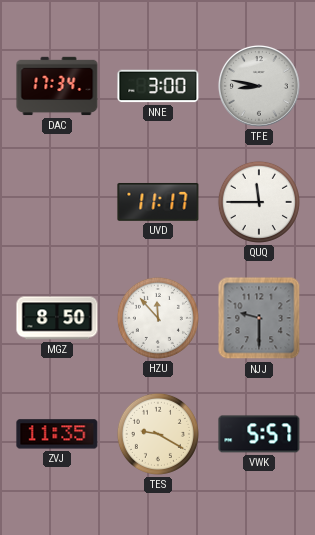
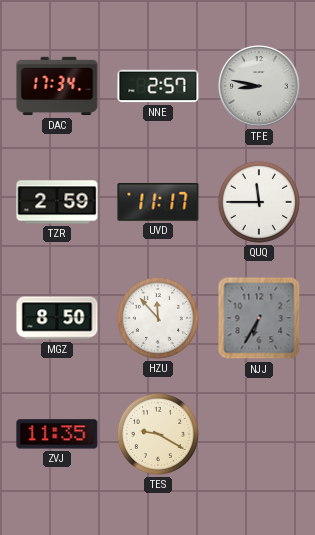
NNE: 3:00 -> 2:57 (158, 86)
TZR: none -> 2:59 (57, 202)
NJJ: 9:30 -> 6:35 (259, 318)
VWK: 5:57 -> none (259, 434)
